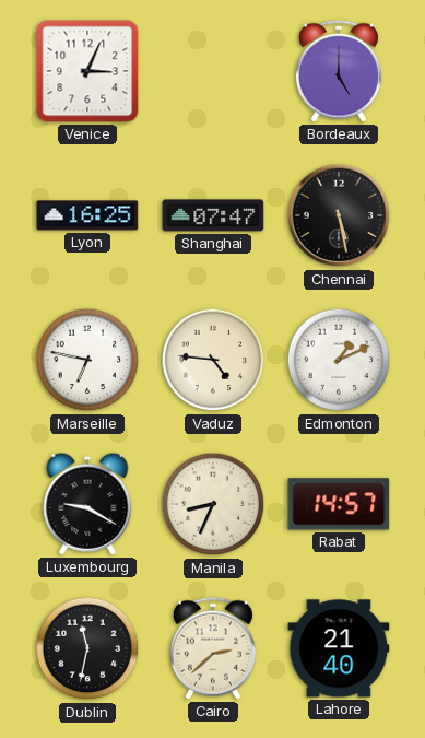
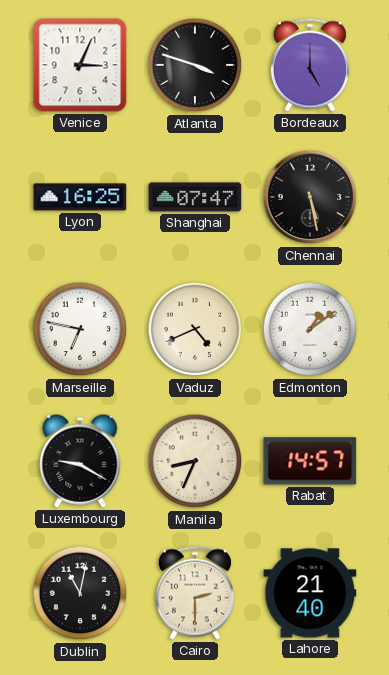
Atlanta: none -> 3:48 (195, 65)
Vaduz: 4:46 -> 4:41 (195, 329)
Edmonton: 1:11 -> 1:09 (310, 329)
Dublin: 11:32 -> 11:02 (80, 593)
Cairo: 2:38 -> 2:30 (195, 593)
